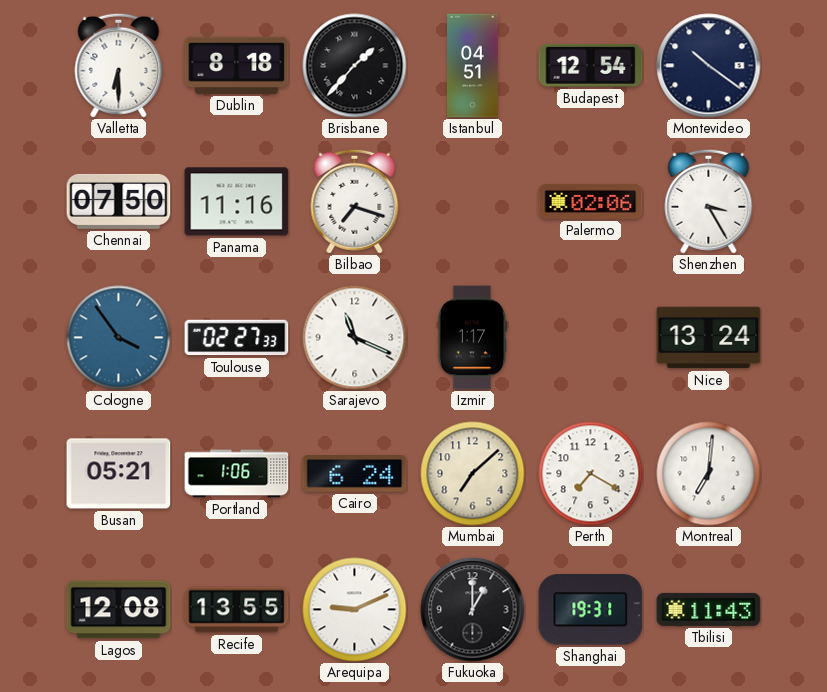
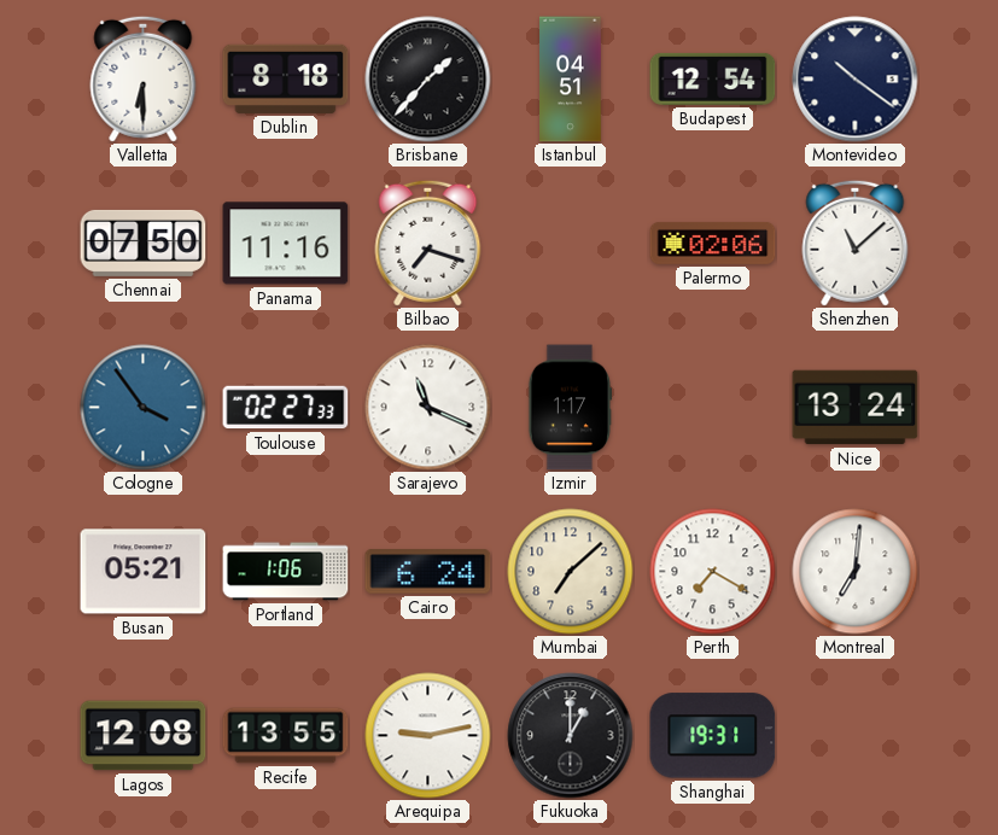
Shenzhen: 3:25 -> 11:08 (856, 243)
Arequipa: 9:11 -> 9:13 (428, 736)
Tbilisi: 11:43 -> none (709, 609)
